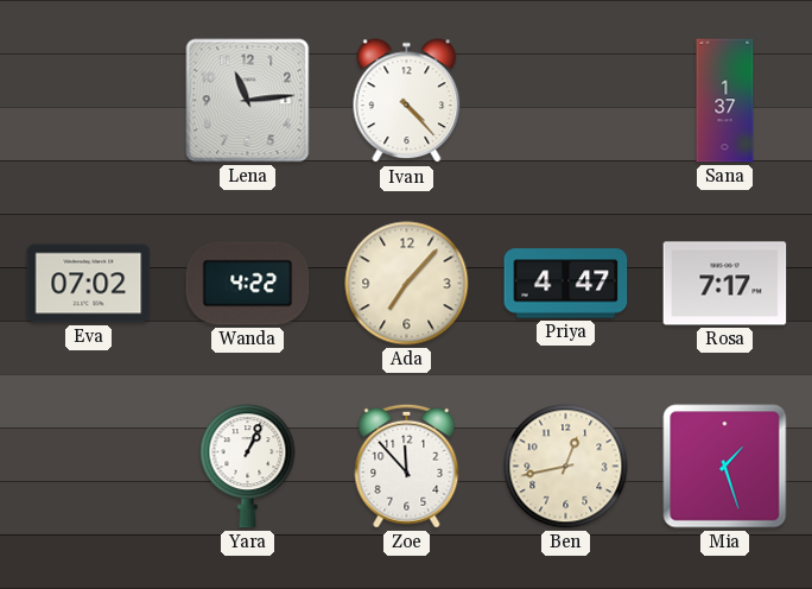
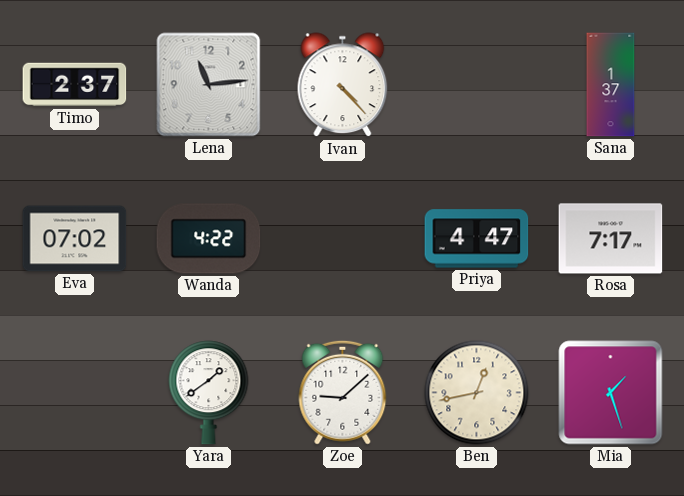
Timo: none -> 2:37 (75, 85)
Ada: 7:07 -> none (407, 284)
Yara: 1:04 -> 1:39 (209, 393)
Zoe: 11:53 -> 9:08 (343, 392)
